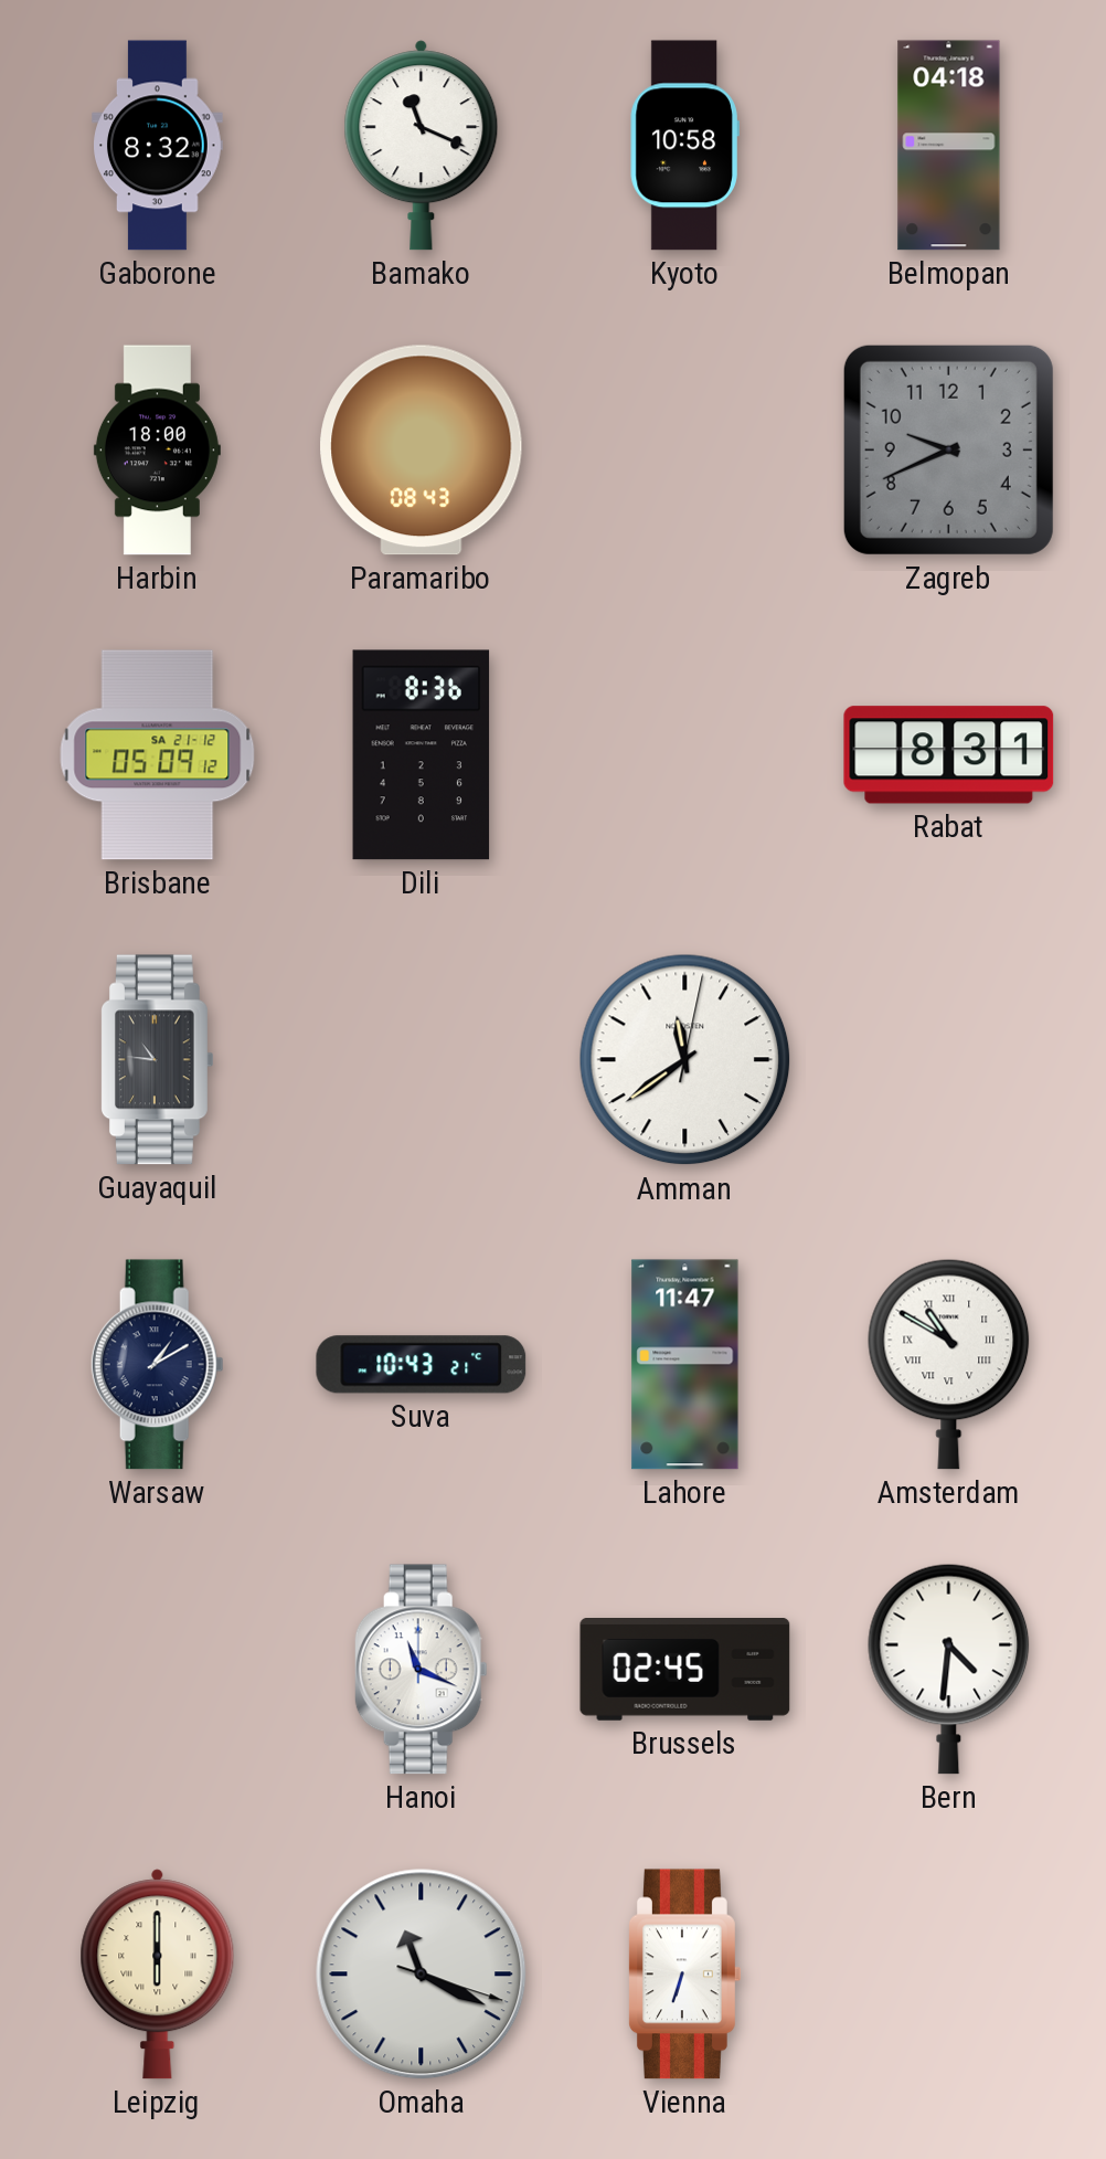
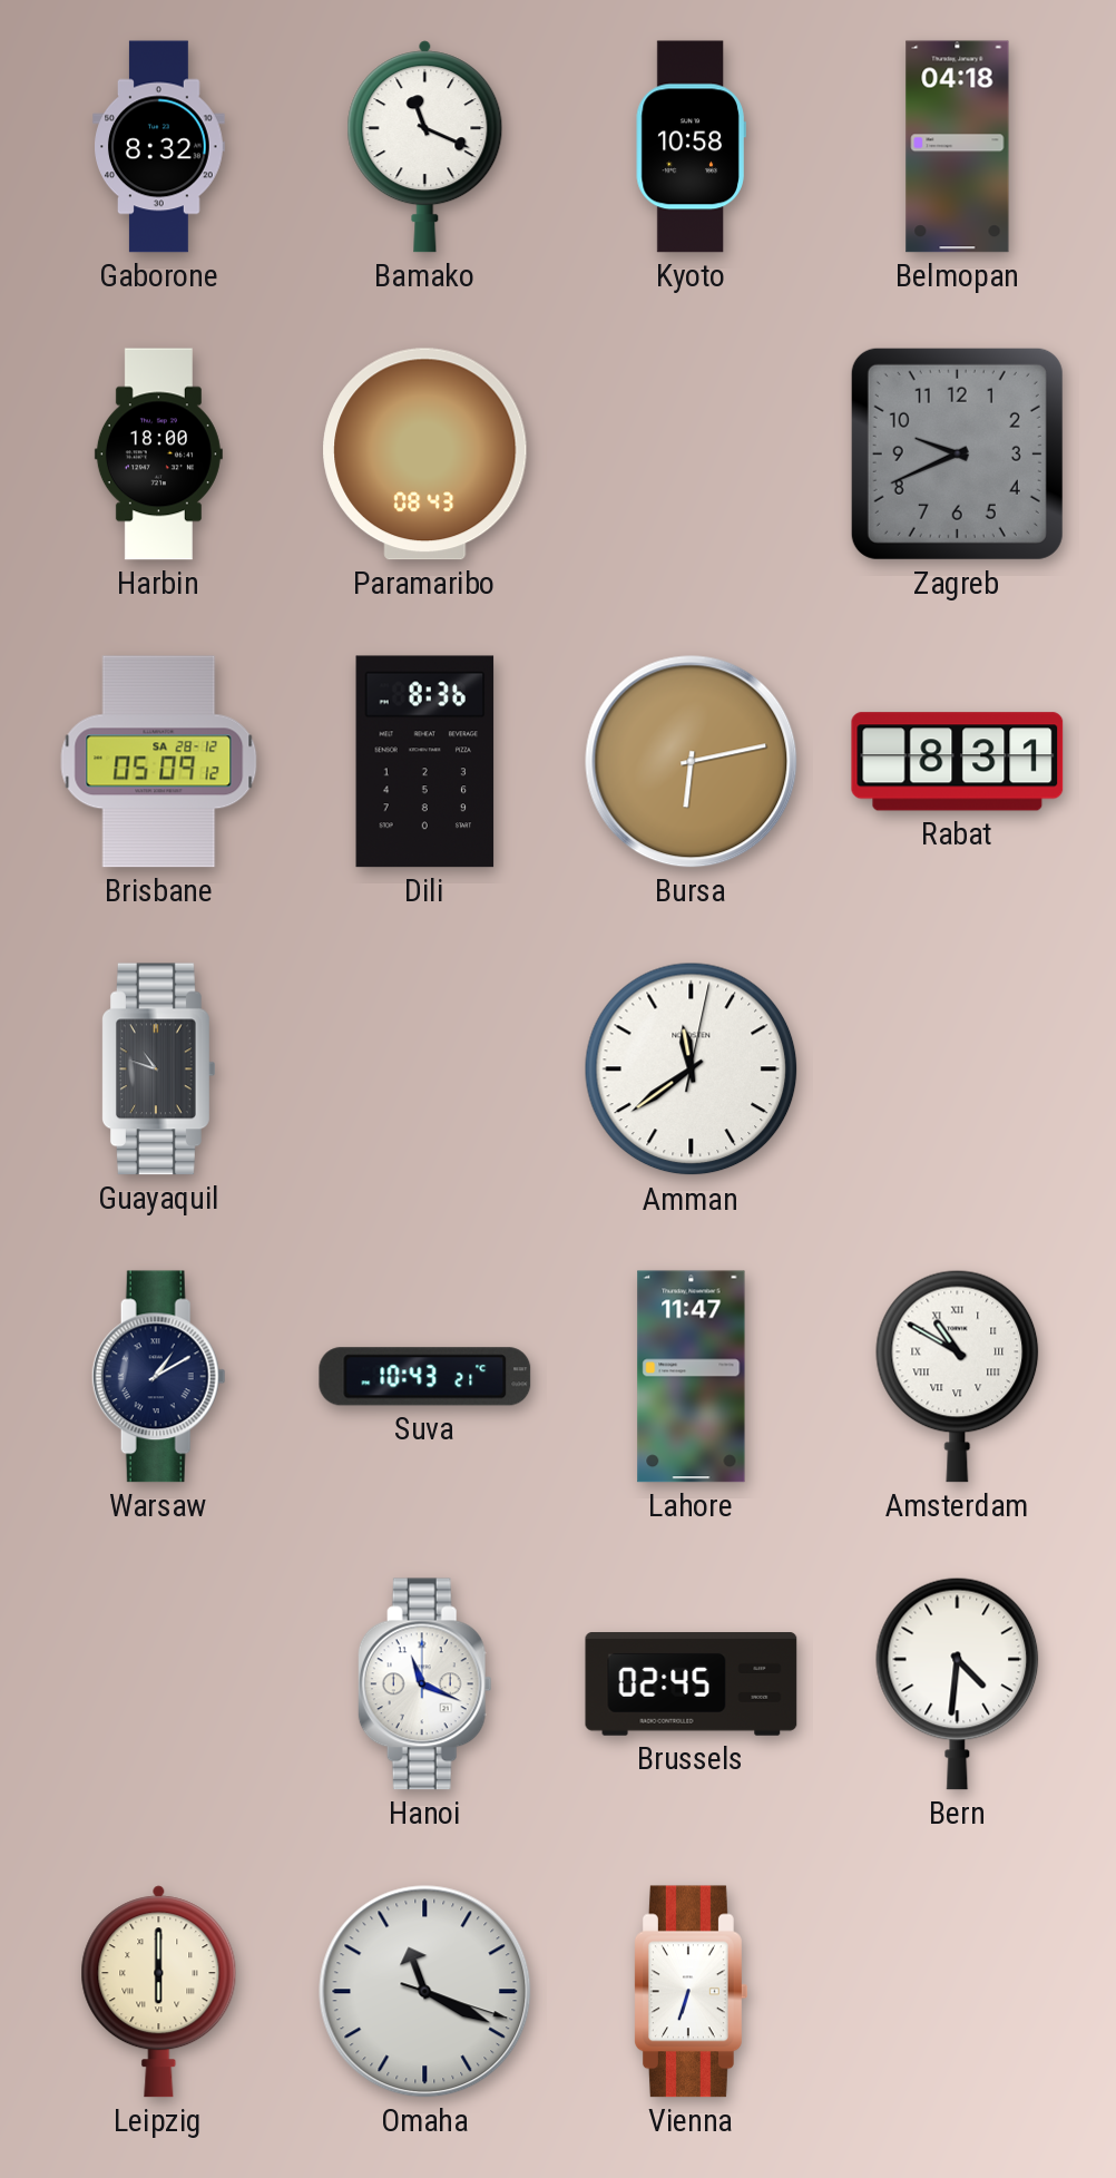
Brisbane date: SA 21-12 -> SA 28-12 (159, 762)
Bursa: none -> 6:13 (692, 762)
Guayaquil: 10:46 -> 10:48 (158, 1070)
